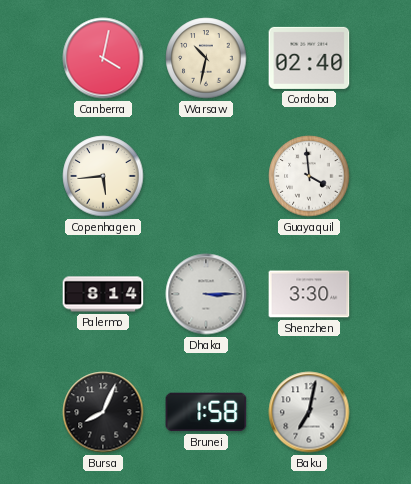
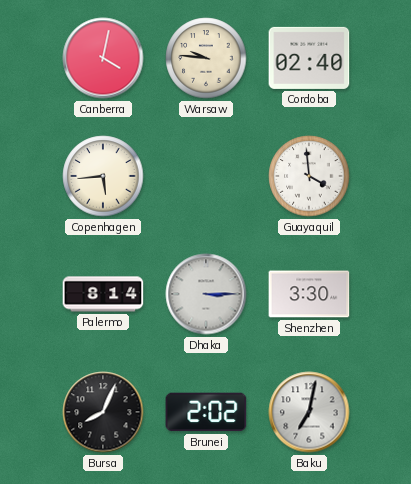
Warsaw: 10:32 -> 9:46 (206, 58)
Brunei: 1:58 -> 2:02 (206, 412)
